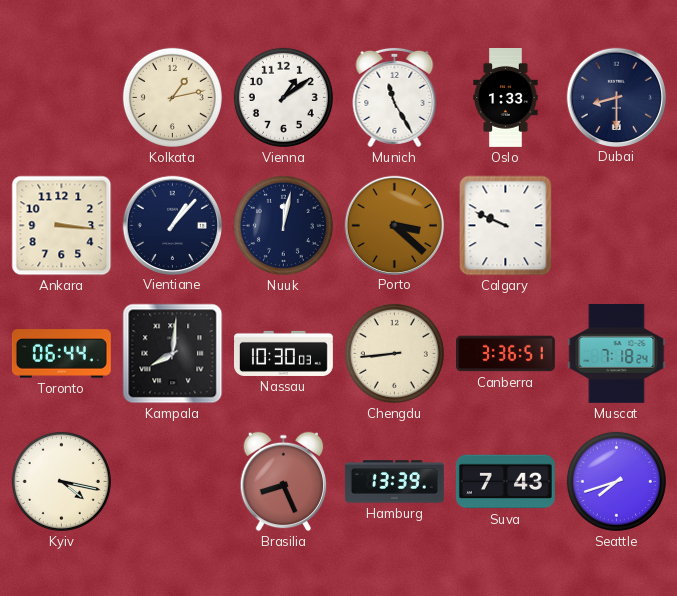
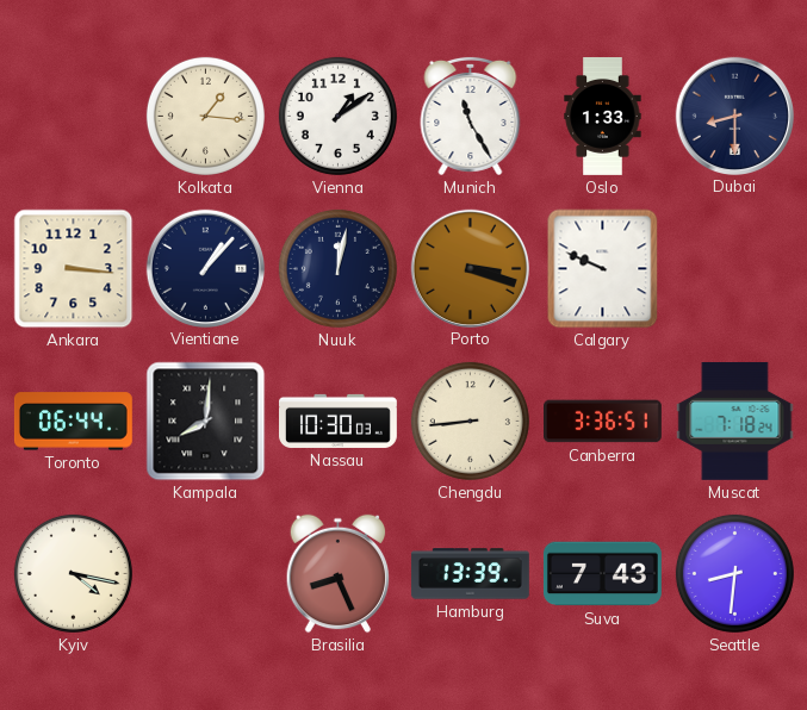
Kolkata: 1:13 -> 1:16 (205, 116)
Porto: 3:22 -> 3:18 (470, 268)
Seattle: 7:42 -> 8:31 (734, 573)
